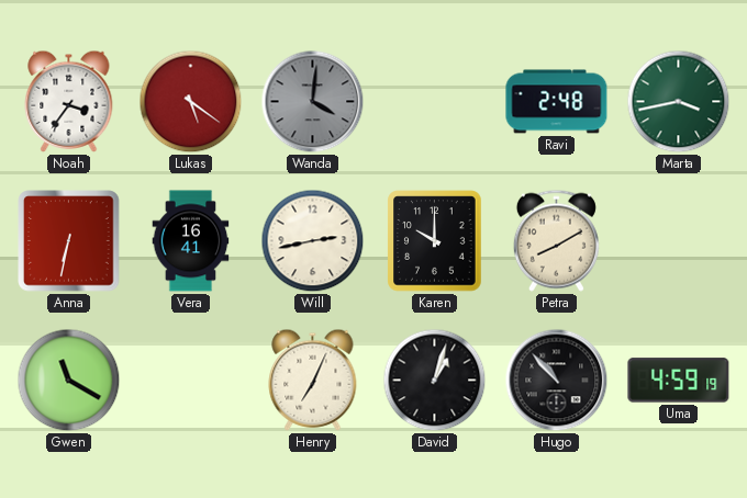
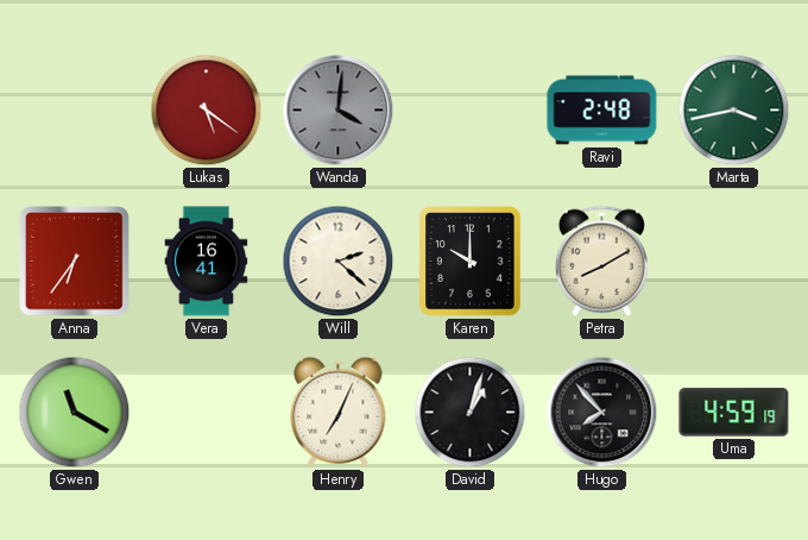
Noah: 3:36 -> none (69, 101)
Anna: 6:32 -> 6:36 (75, 262)
Will: 2:43 -> 2:22 (339, 262)
Hugo: 10:53 -> 7:53 (602, 413)
